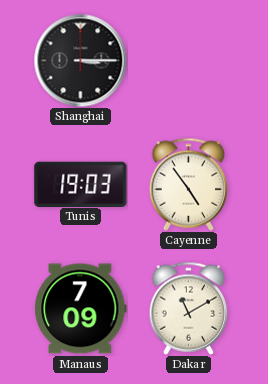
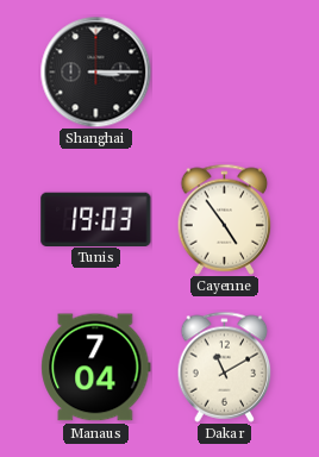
Manaus: 7:09 -> 7:04 (96, 368)
